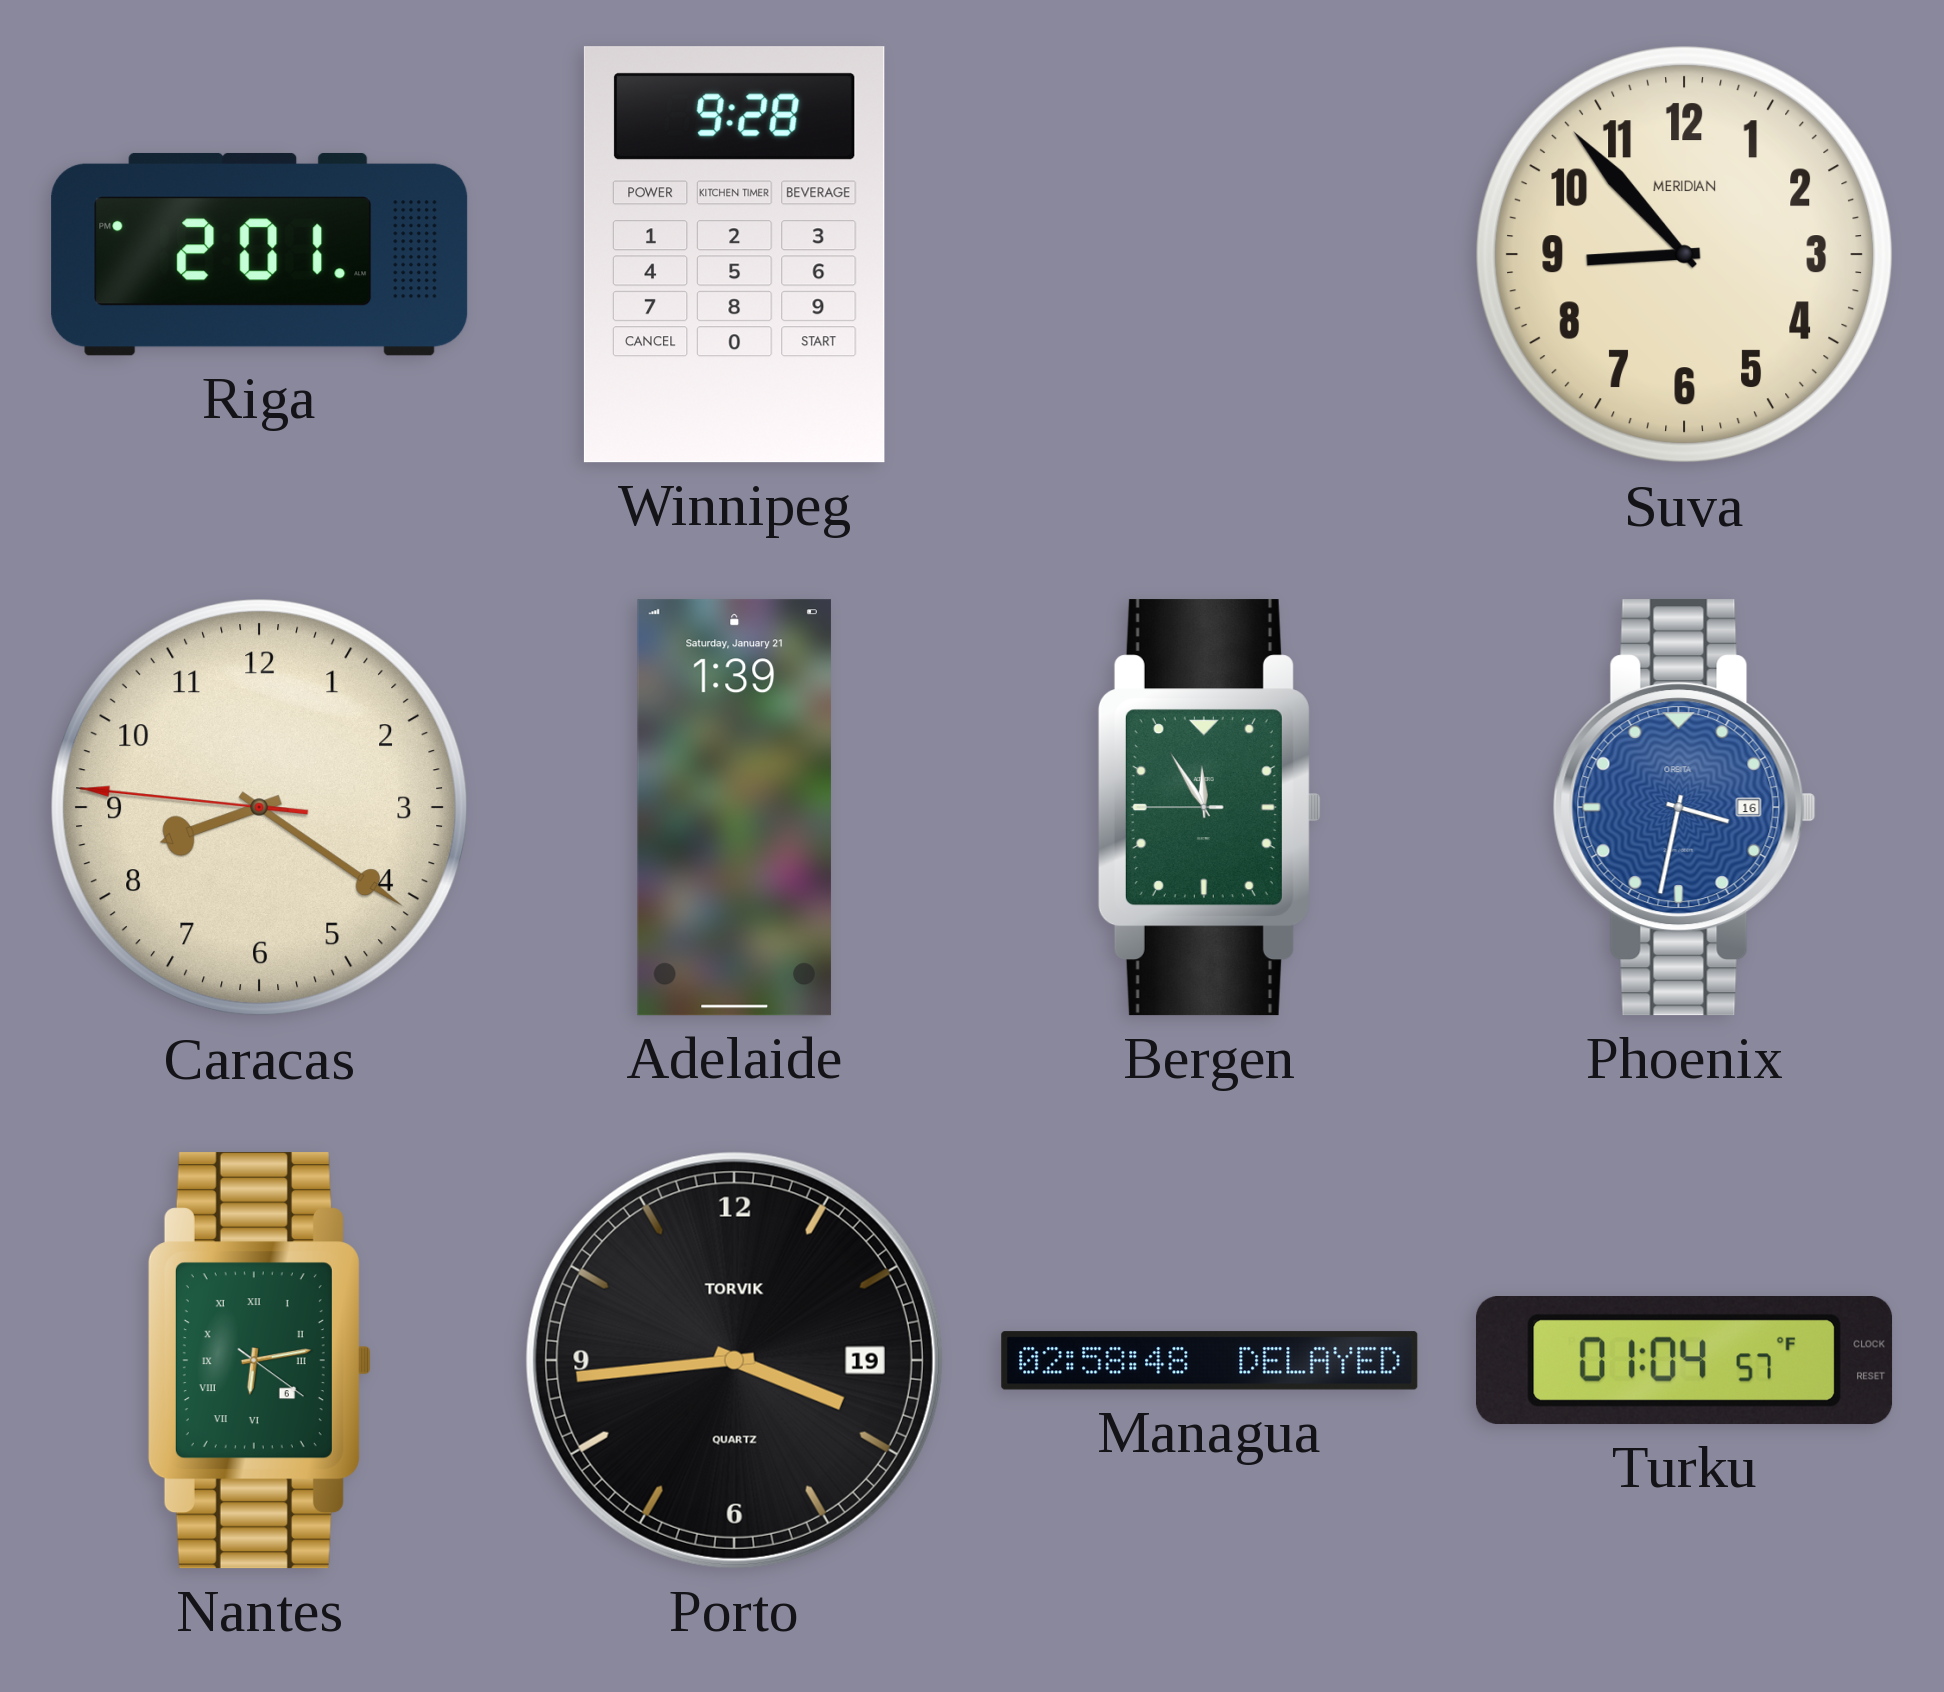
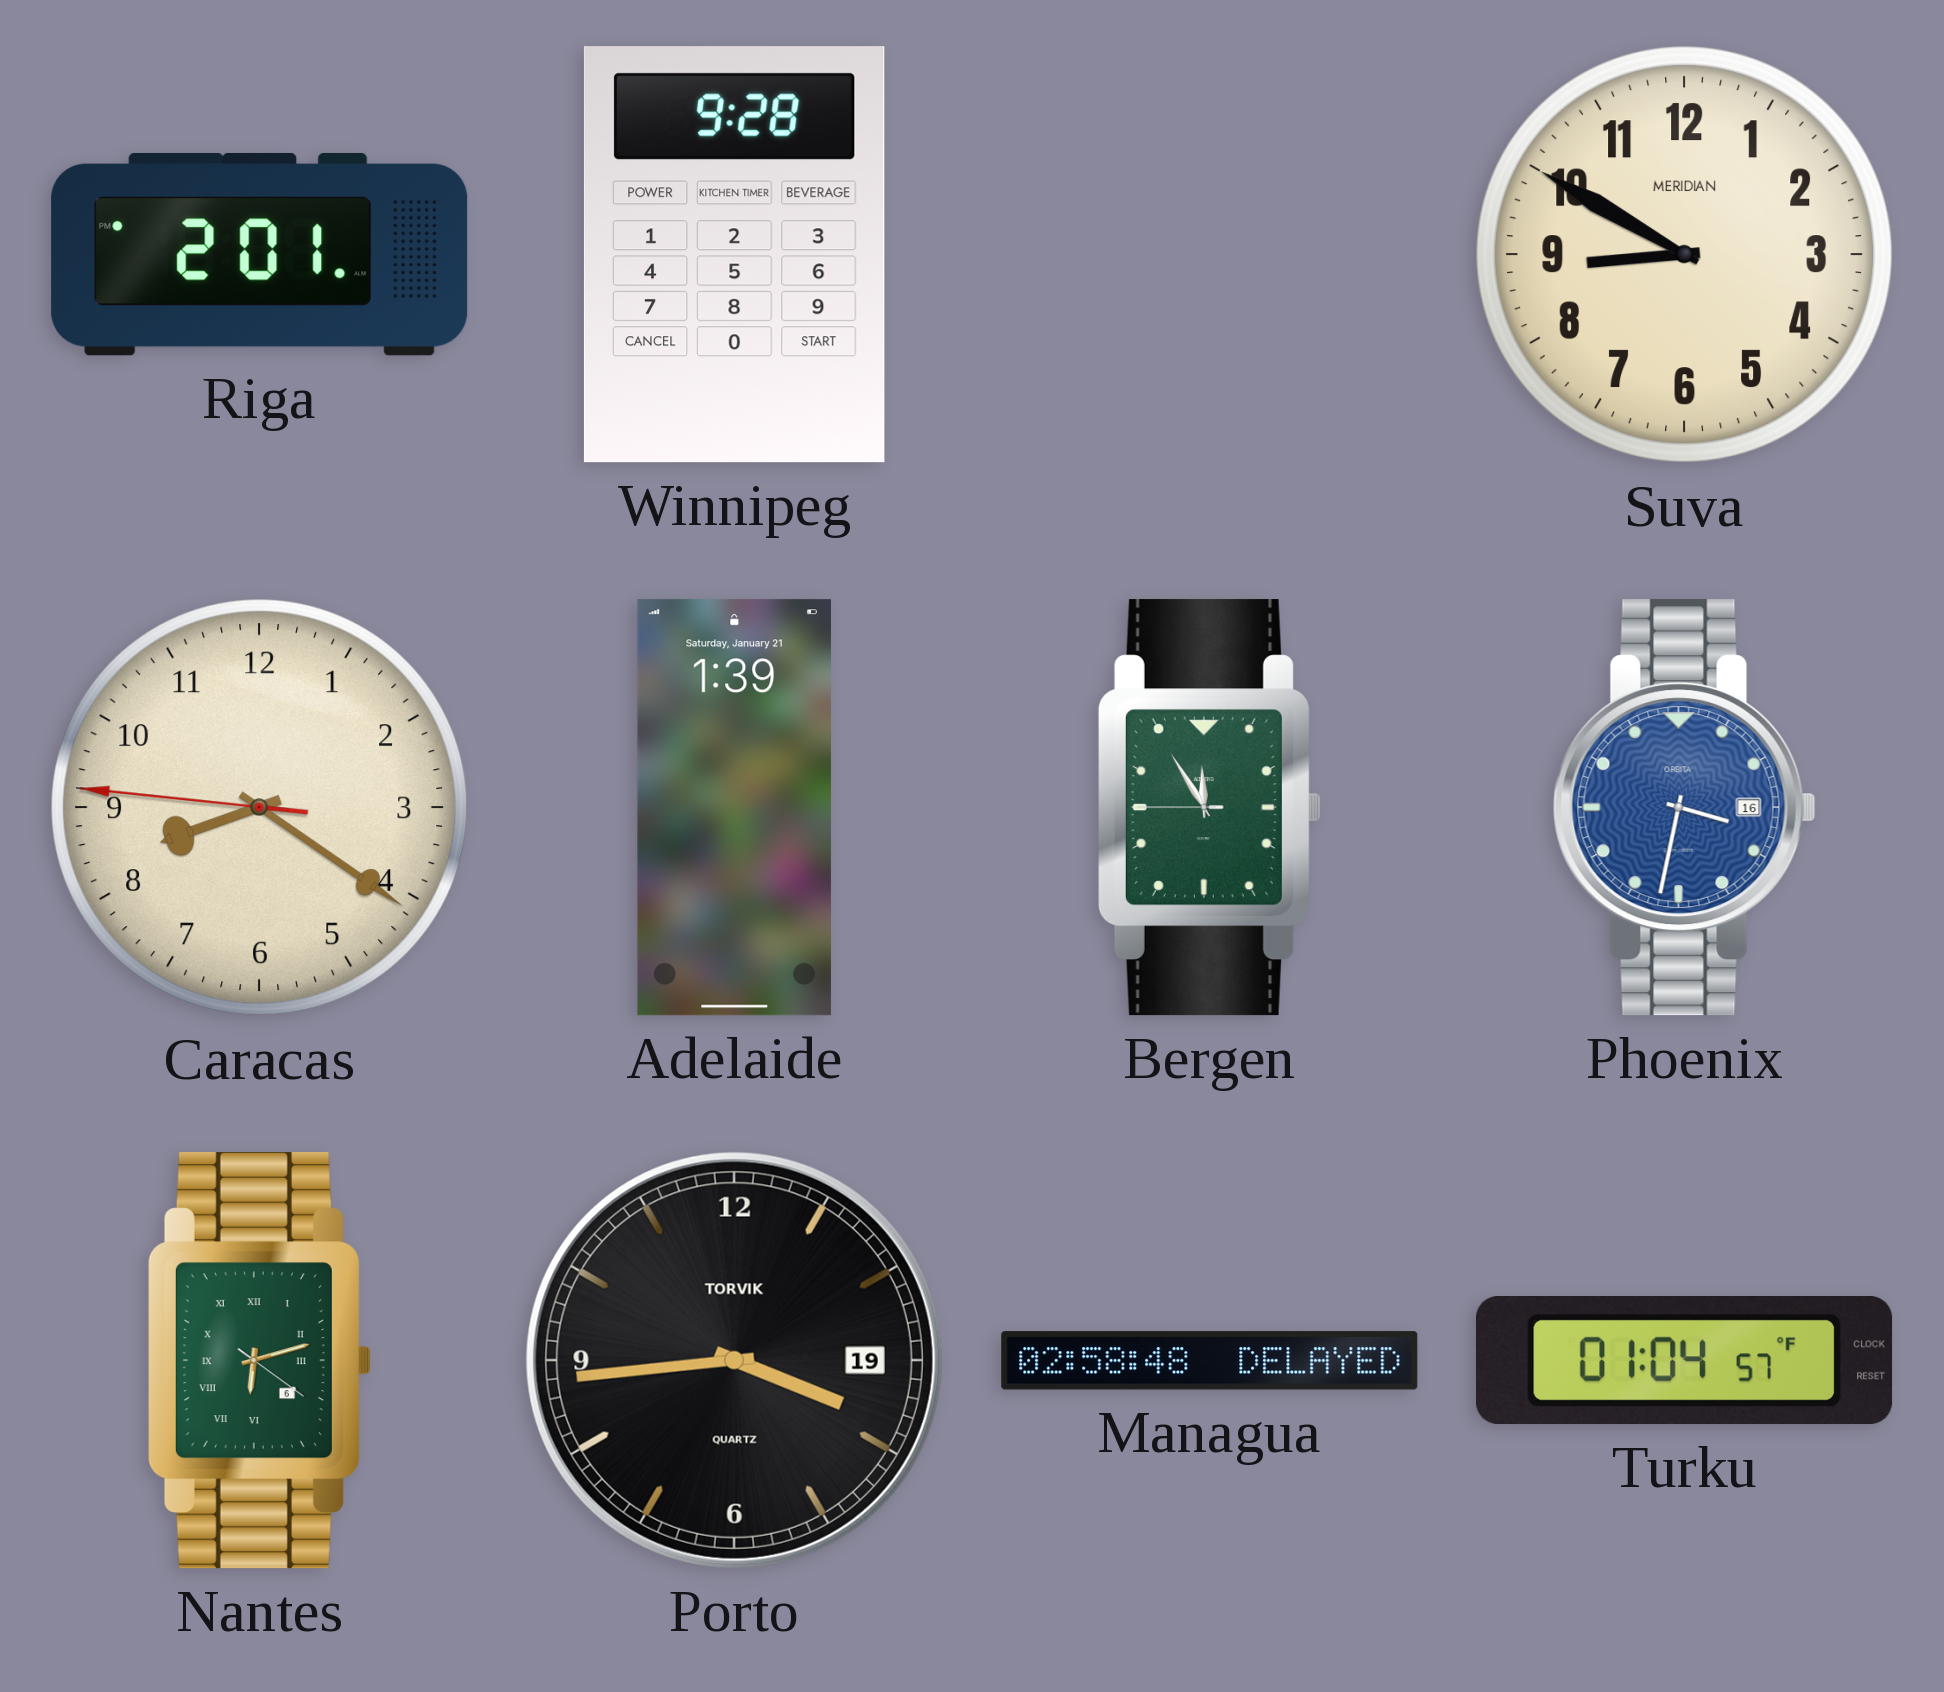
Suva: 8:53 -> 8:50 (1685, 255)
Nantes: 6:13 -> 6:12 (259, 1361)
